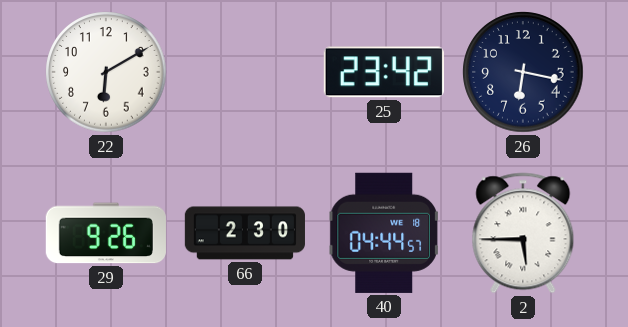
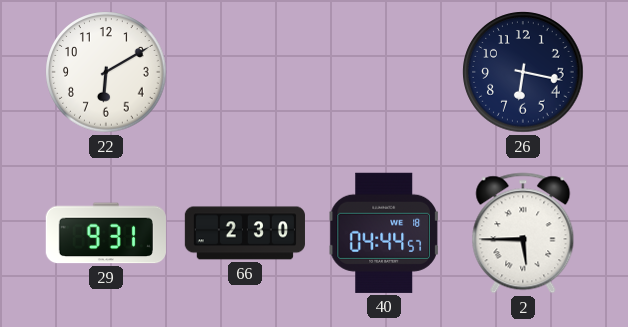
25: 23:42 -> none (384, 72)
29: 9:26 -> 9:31 (106, 233)
